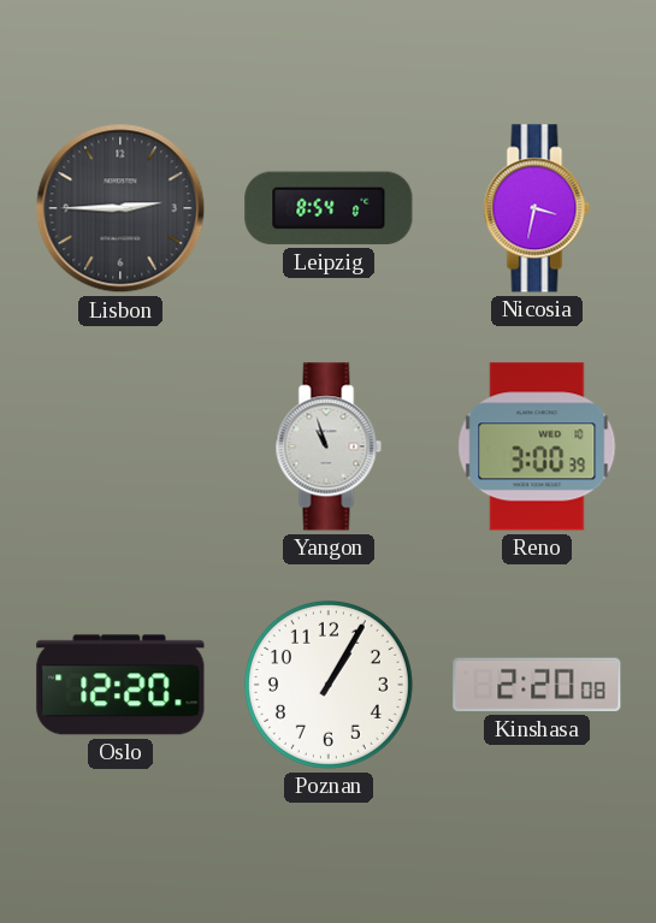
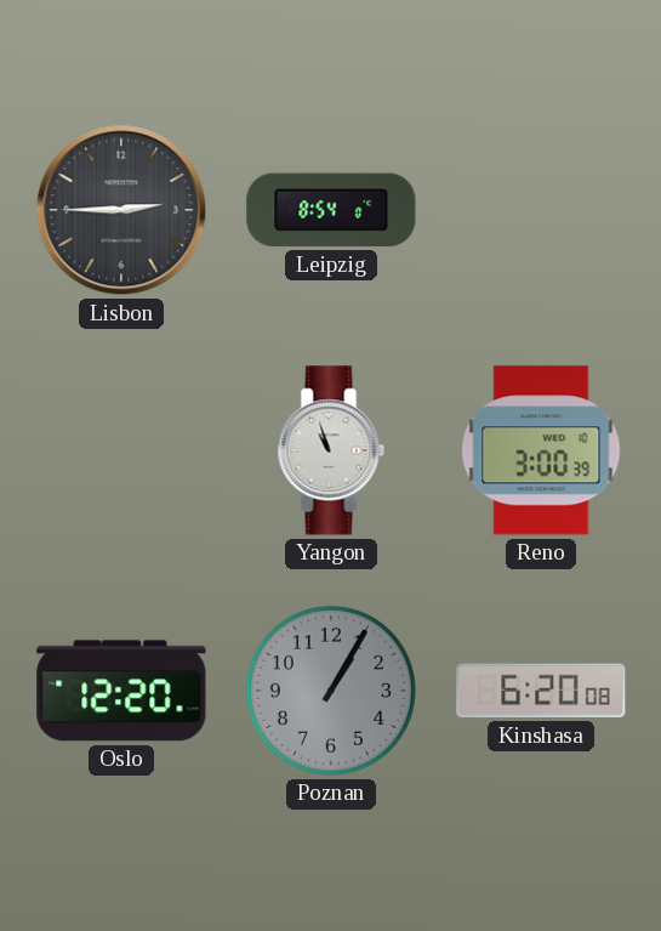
Nicosia: 3:32 -> none (537, 208)
Poznan dial: white -> grey (331, 691)
Kinshasa: 2:20 -> 6:20 (541, 691)
